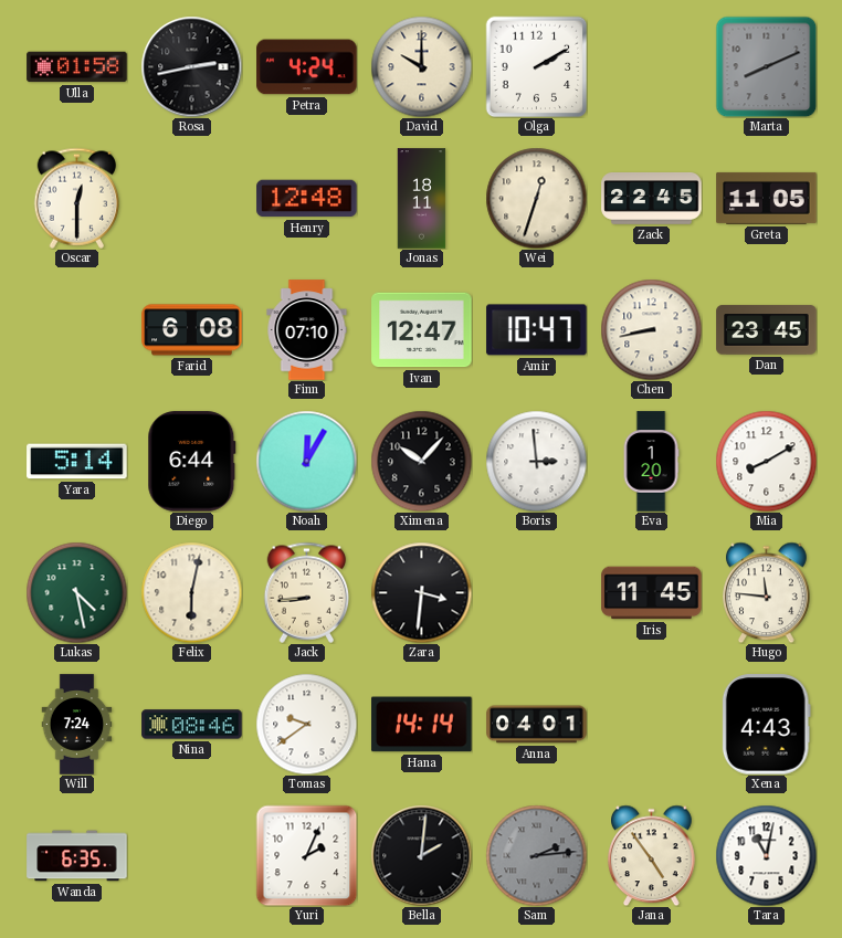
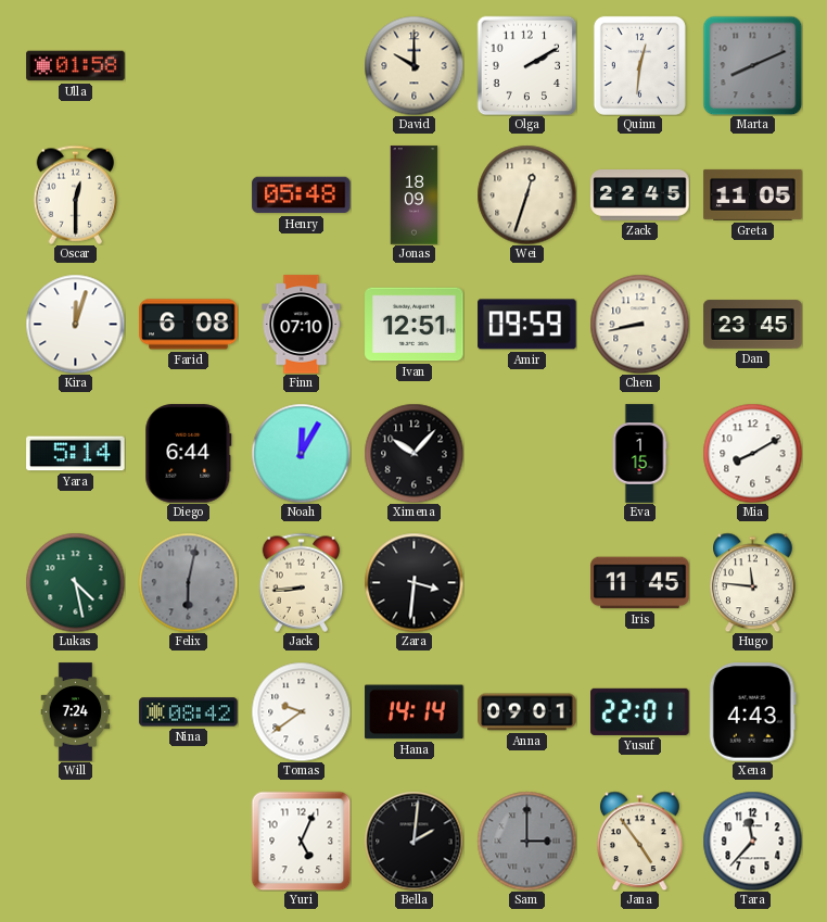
Rosa: 2:43 -> none (191, 66)
Petra: 4:24 -> none (307, 67)
Quinn: none -> 12:31 (639, 65)
Henry: 12:48 -> 05:48 (302, 195)
Jonas: 18:11 -> 18:09 (415, 195)
Kira: none -> 12:03 (75, 324)
Ivan: 12:47 -> 12:51 (415, 325)
Amir: 10:47 -> 09:59 (527, 325)
Boris: 2:59 -> none (536, 461)
Eva: 1:20 -> 1:15 (639, 454)
Felix dial: cream -> grey (188, 582)
Nina: 08:46 -> 08:42 (189, 712)
Anna: 04:01 -> 09:01 (527, 712)
Yusuf: none -> 22:01 (640, 711)
Wanda: 6:35 -> none (77, 856)
Yuri: 2:04 -> 5:04 (301, 841)
Sam: 2:14 -> 3:00 (526, 841)
Tara: 11:02 -> 11:37 (752, 841)
